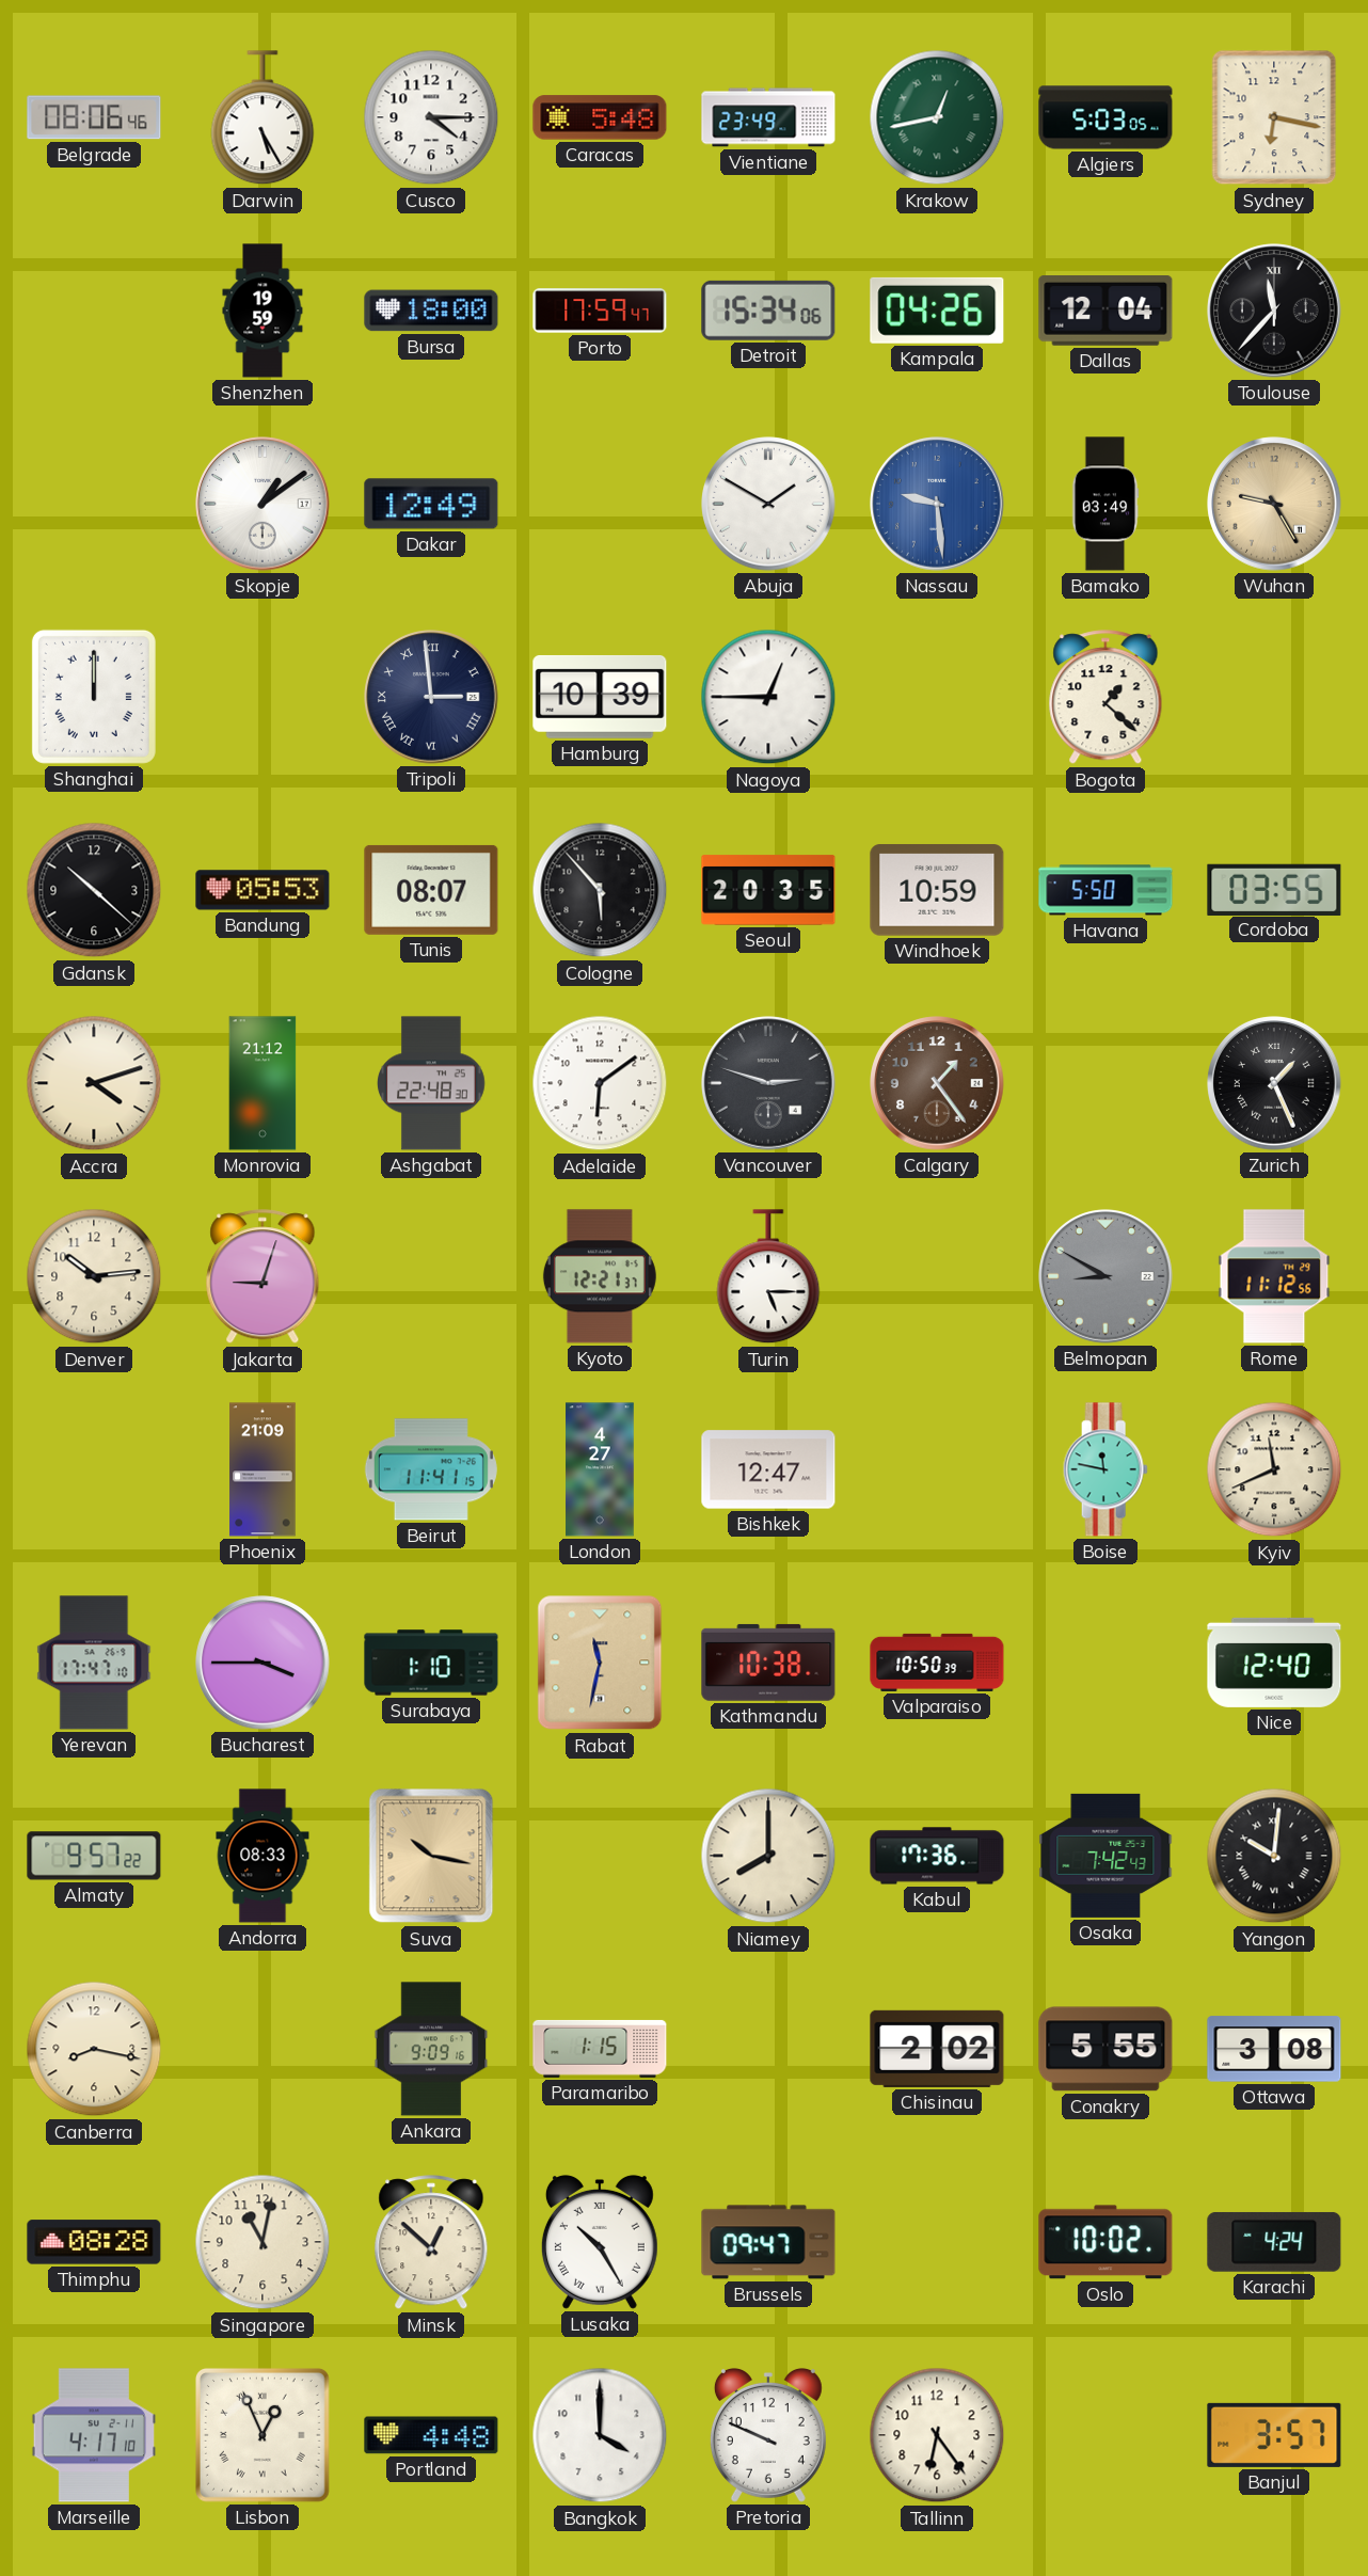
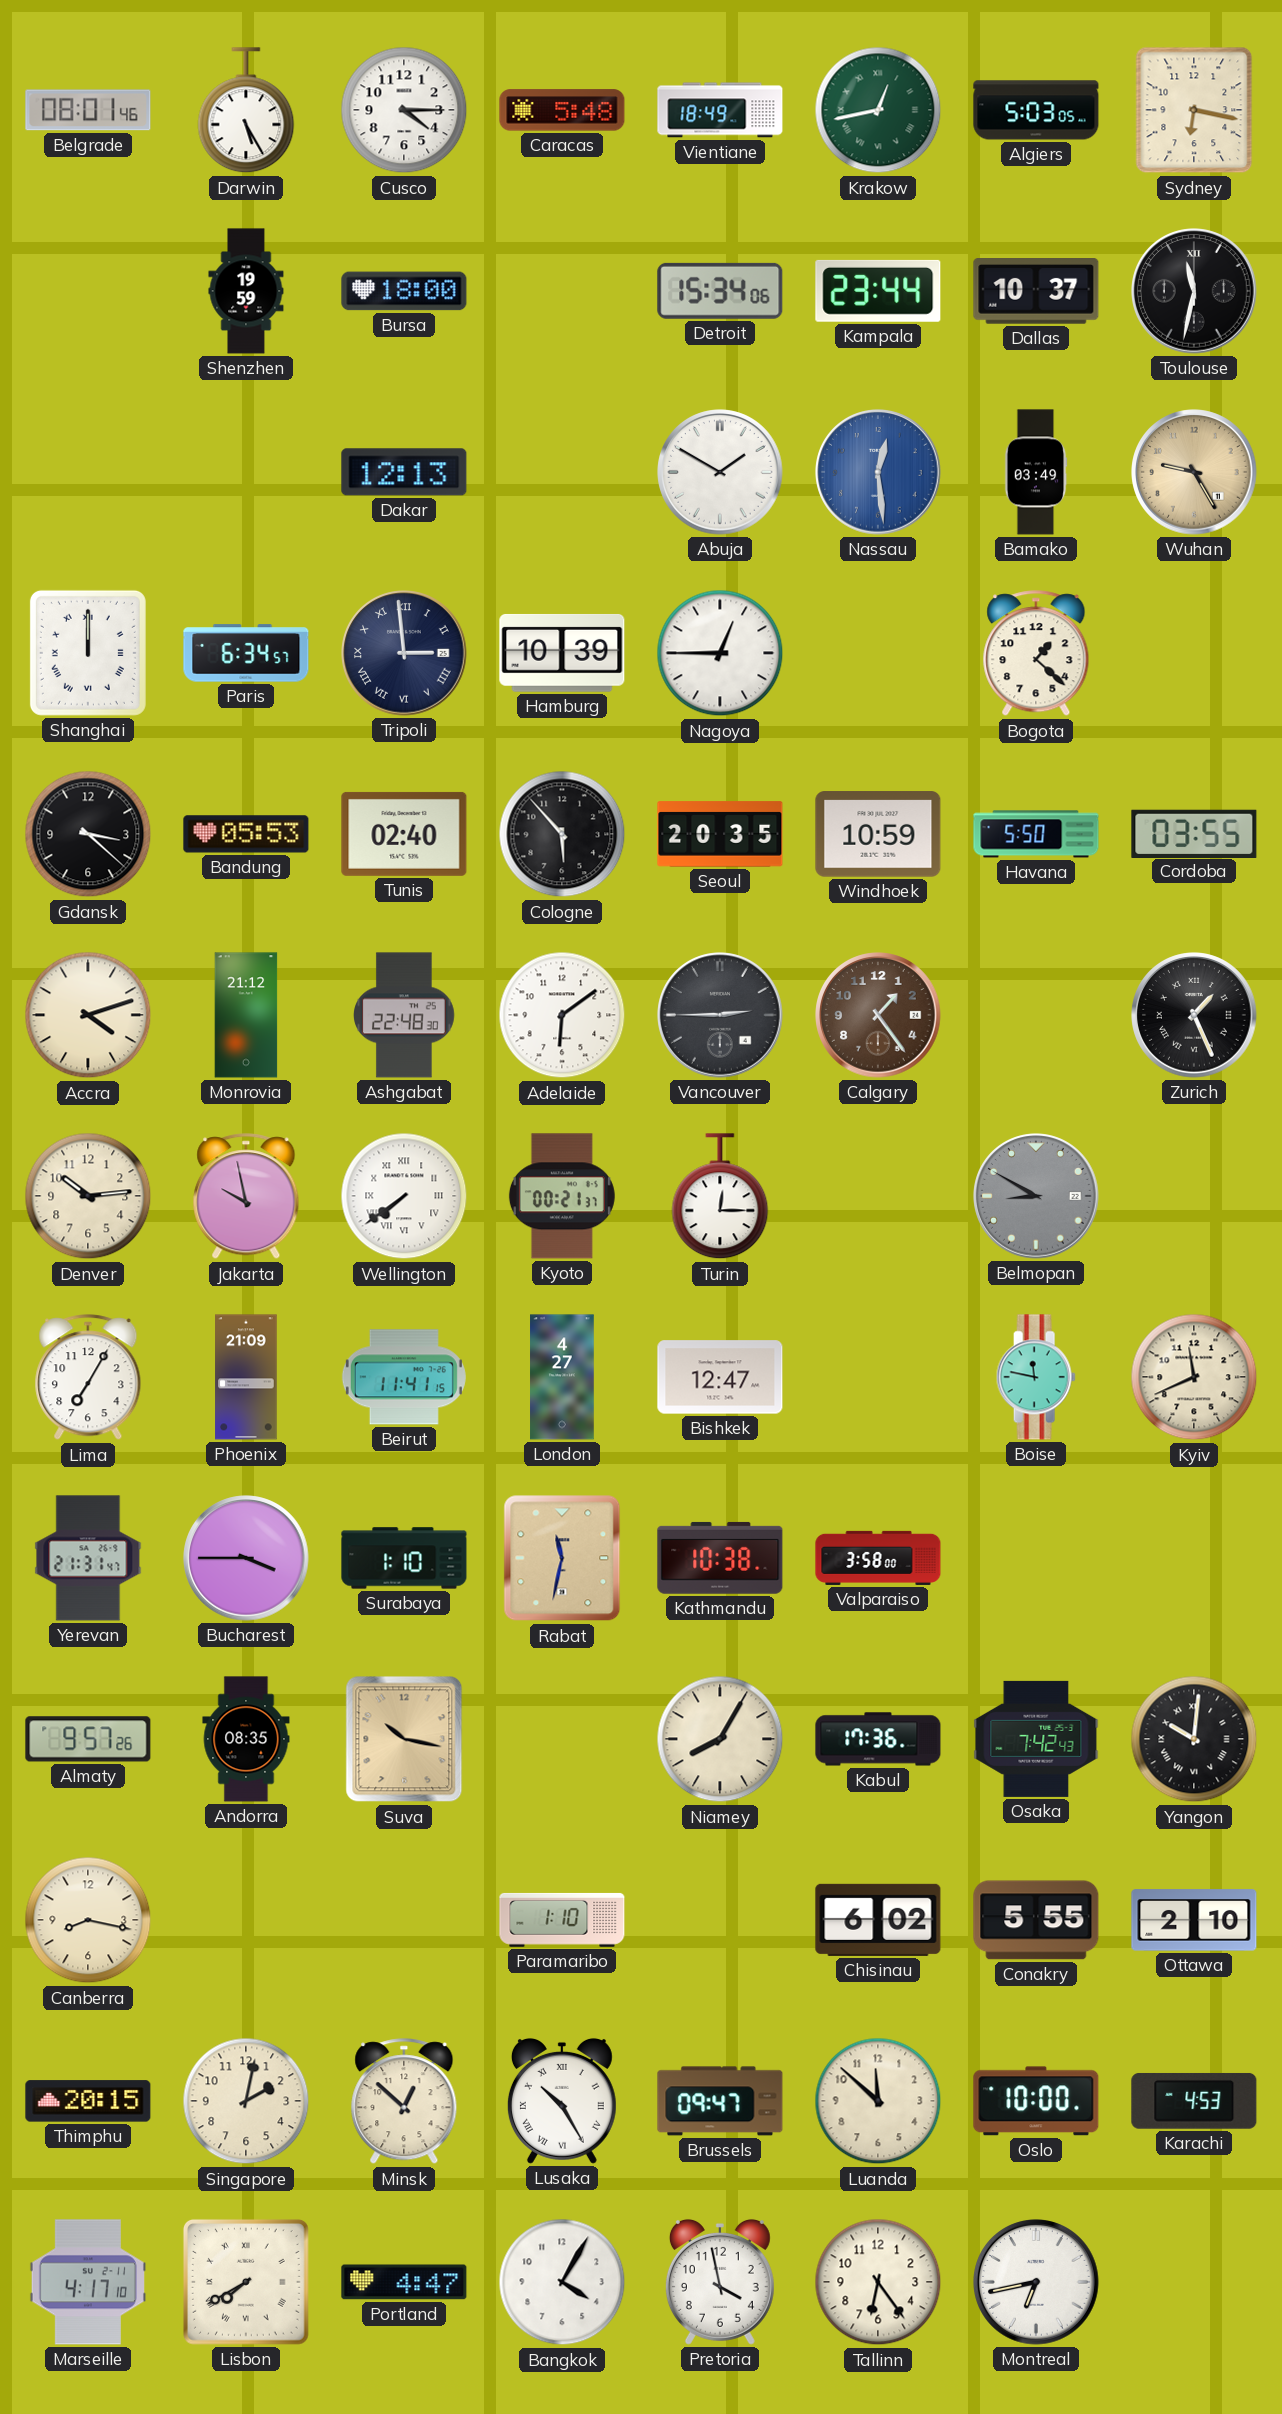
Belgrade: 08:06 -> 08:01 (88, 110)
Vientiane: 23:49 -> 18:49 (720, 110)
Porto: 17:59 -> none (600, 311)
Kampala: 04:26 -> 23:44 (878, 291)
Dallas: 12:04 -> 10:37 (1036, 292)
Toulouse: 11:37 -> 11:32 (1194, 291)
Skopje: 1:09 -> none (263, 504)
Dakar: 12:49 -> 12:13 (404, 472)
Nassau: 9:29 -> 12:29 (878, 472)
Paris: none -> 6:34 (246, 653)
Gdansk: 10:22 -> 3:22 (88, 834)
Tunis: 08:07 -> 02:40 (404, 834)
Vancouver: 2:48 -> 2:45 (720, 1015)
Jakarta: 9:03 -> 9:58 (246, 1197)
Wellington: none -> 7:39 (404, 1196)
Kyoto: 12:21 -> 00:21 (562, 1196)
Turin: 5:15 -> 12:15 (720, 1197)
Rome: 11:12 -> none (1274, 1276)
Lima: none -> 7:05 (88, 1378)
Yerevan: 17:47 -> 21:31 (88, 1558)
Valparaiso: 10:50 -> 3:58 (878, 1558)
Nice: 12:40 -> none (1274, 1663)
Almaty: 9:57:22 -> 9:57:26 (88, 1739)
Andorra: 08:33 -> 08:35 (246, 1739)
Niamey: 8:00 -> 8:05 (720, 1739)
Ankara: 9:09 -> none (431, 2049)
Paramaribo: 1:15 -> 1:10 (562, 1920)
Chisinau: 2:02 -> 6:02 (878, 1920)
Ottawa: 3:08 -> 2:10 (1194, 1920)
Thimphu: 08:28 -> 20:15 (88, 2101)
Singapore: 11:02 -> 2:02 (246, 2101)
Luanda: none -> 11:52 (878, 2101)
Oslo: 10:02 -> 10:00 (1036, 2101)
Karachi: 4:24 -> 4:53 (1194, 2101)
Lisbon: 12:56 -> 7:40 (246, 2282)
Portland: 4:48 -> 4:47 (404, 2282)
Bangkok: 4:00 -> 4:05 (562, 2282)
Pretoria: 9:49 -> 3:58 (720, 2282)
Montreal: none -> 6:43 (1036, 2282)
Banjul: 3:57 -> none (1274, 2435)
